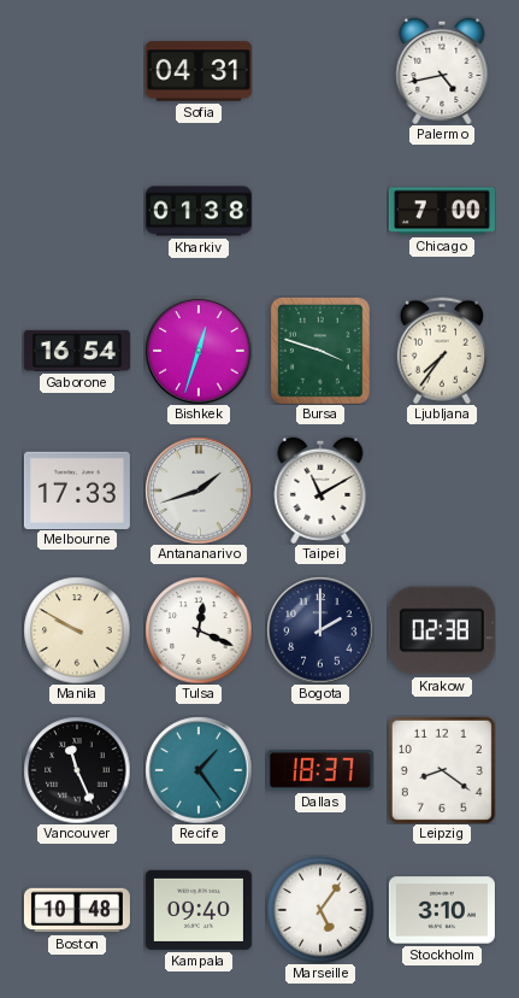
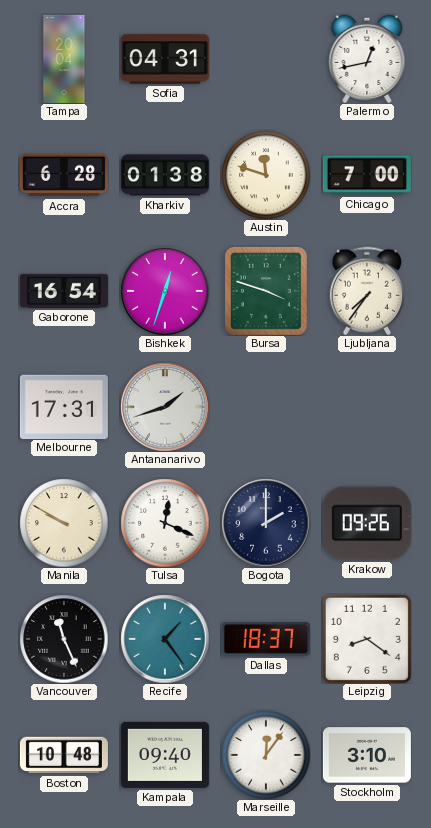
Tampa: none -> 20:04 (64, 59)
Palermo: 4:43 -> 12:43 (367, 59)
Accra: none -> 6:28 (64, 175)
Austin: none -> 11:48 (266, 175)
Melbourne: 17:33 -> 17:31 (64, 406)
Taipei: 11:10 -> none (320, 491)
Krakow: 02:38 -> 09:26 (367, 523)
Marseille: 5:06 -> 12:06 (266, 755)
